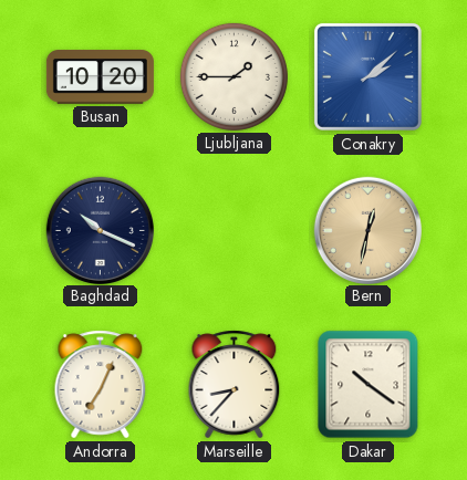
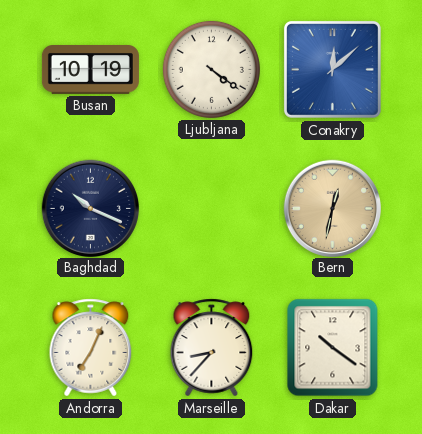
Busan: 10:20 -> 10:19 (90, 70)
Ljubljana: 1:45 -> 4:21 (211, 69)
Conakry: 2:08 -> 12:08 (332, 69)
